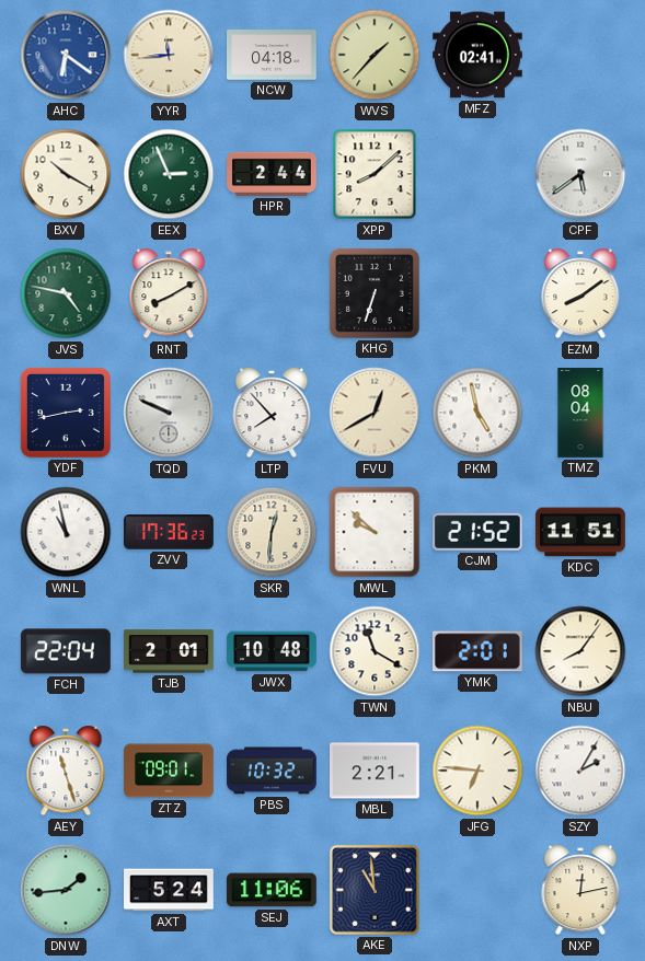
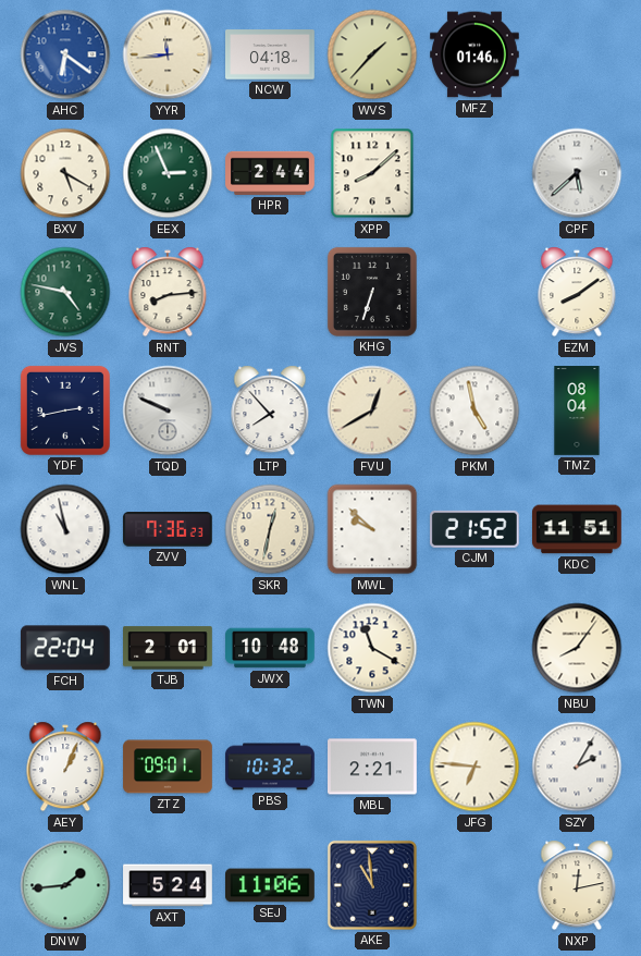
MFZ: 02:41 -> 01:46 (476, 54)
BXV: 10:20 -> 5:20 (65, 173)
CPF: 5:39 -> 5:38 (577, 173)
RNT: 8:10 -> 8:14 (168, 292)
ZVV: 17:36 -> 7:36 (168, 529)
SKR: 12:31 -> 12:32 (270, 529)
YMK: 2:01 -> none (477, 651)
AEY: 11:27 -> 1:04 (65, 767)
